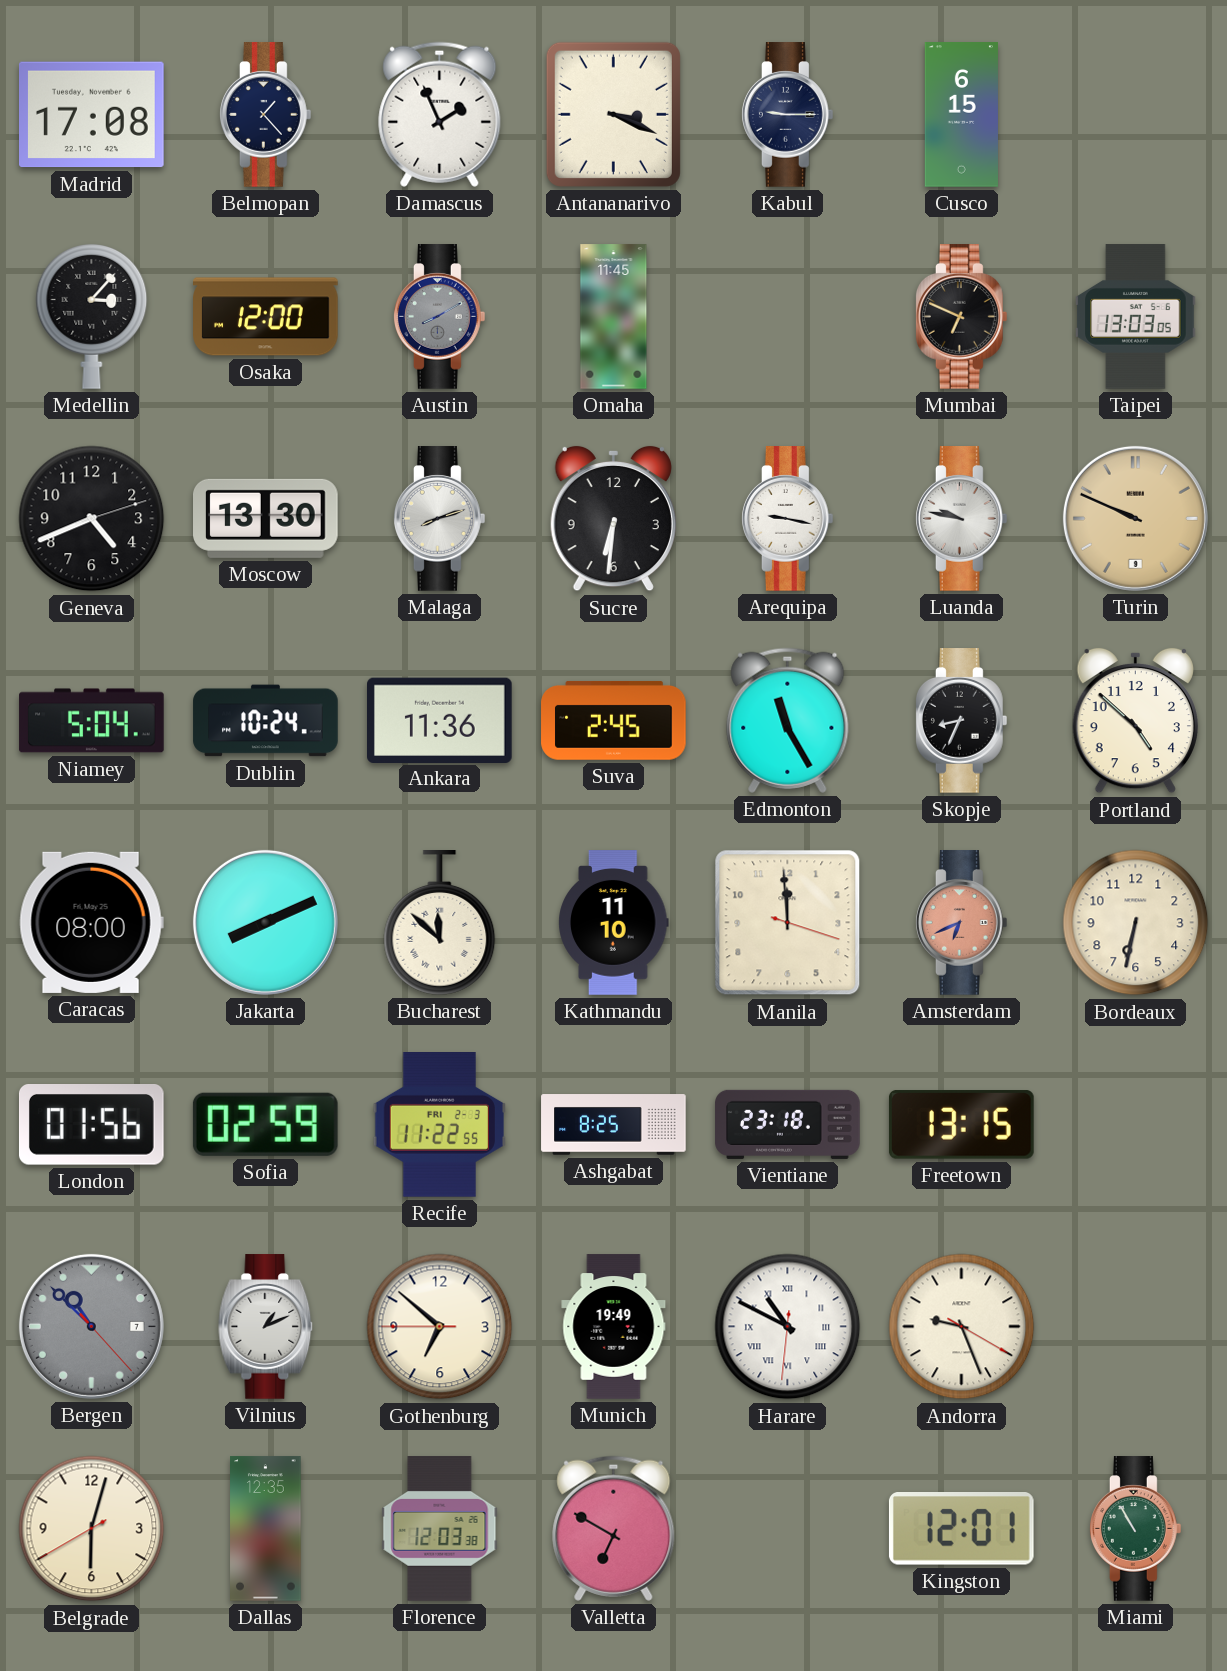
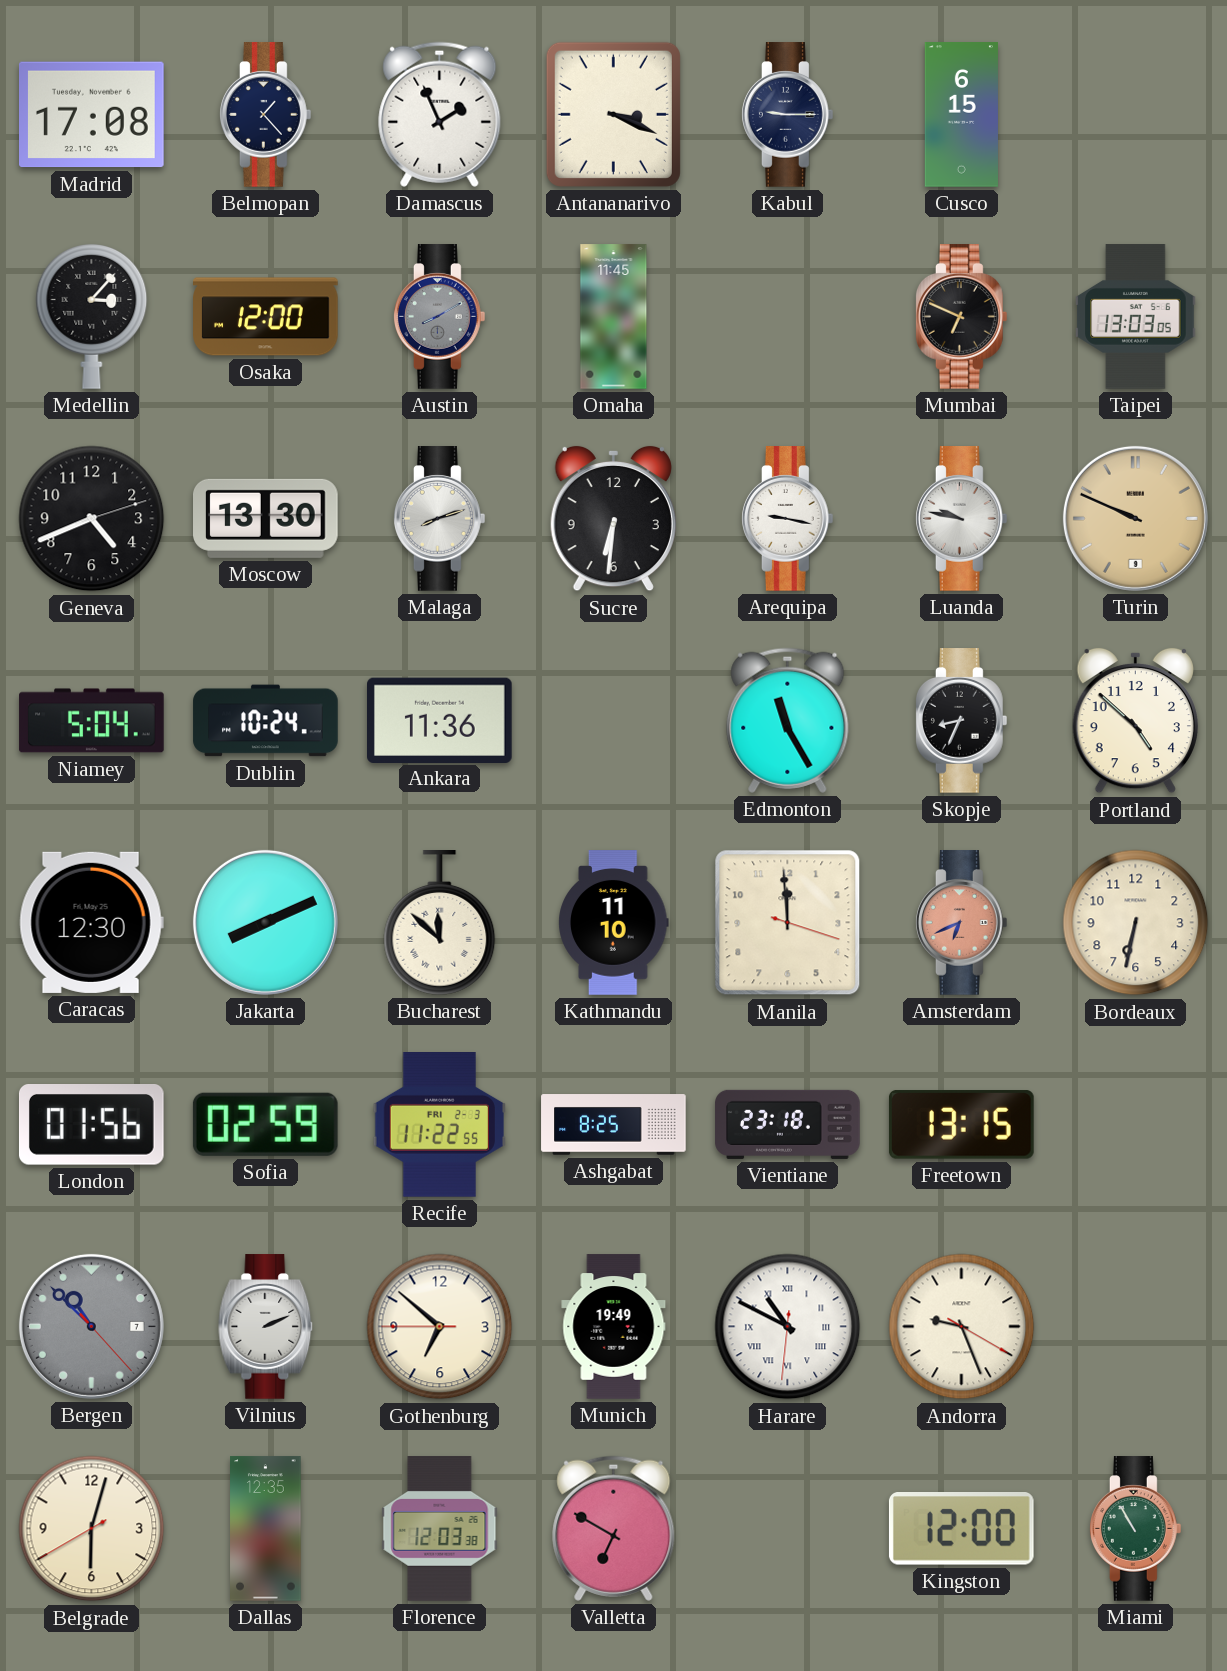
Suva: 2:45 -> none (614, 721)
Caracas: 08:00 -> 12:30 (91, 922)
Vilnius: 1:11 -> 2:11 (266, 1327)
Kingston: 12:01 -> 12:00 (961, 1529)
